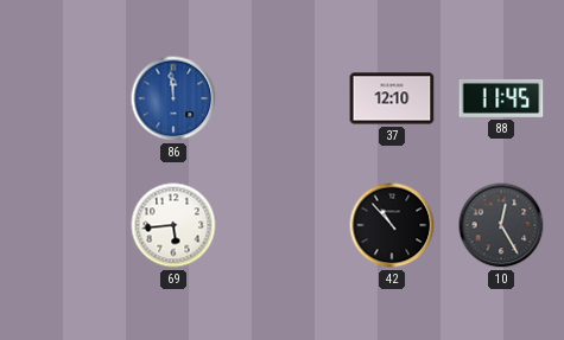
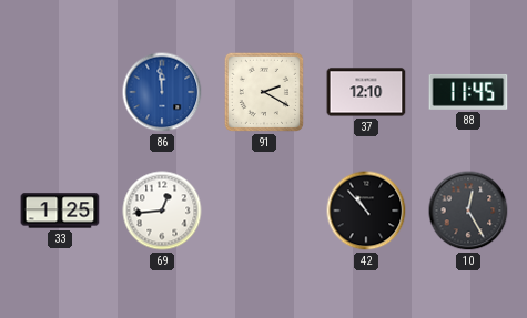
91: none -> 2:20 (264, 92)
33: none -> 1:25 (60, 211)
69: 5:44 -> 12:44 (162, 211)
